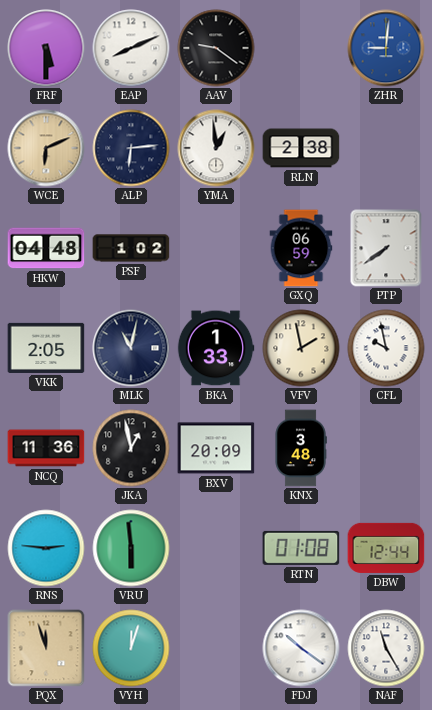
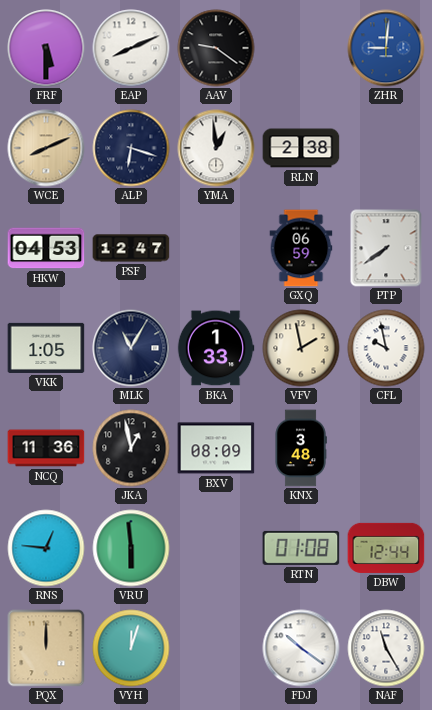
WCE: 6:11 -> 8:11 (46, 148)
ALP: 6:14 -> 6:18 (131, 148)
HKW: 04:48 -> 04:53 (46, 248)
PSF: 1:02 -> 12:47 (131, 248)
VKK: 2:05 -> 1:05 (46, 348)
MLK: 11:02 -> 11:05 (131, 348)
BXV: 20:09 -> 08:09 (216, 448)
RNS: 2:46 -> 12:46 (46, 548)
PQX: 11:57 -> 12:00 (46, 648)
